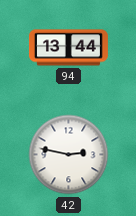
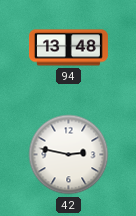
94: 13:44 -> 13:48 (68, 48)
